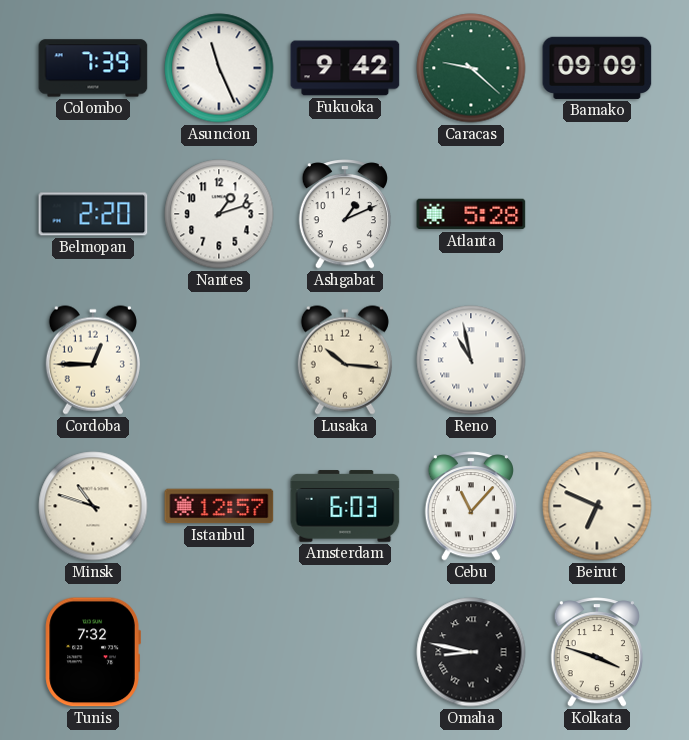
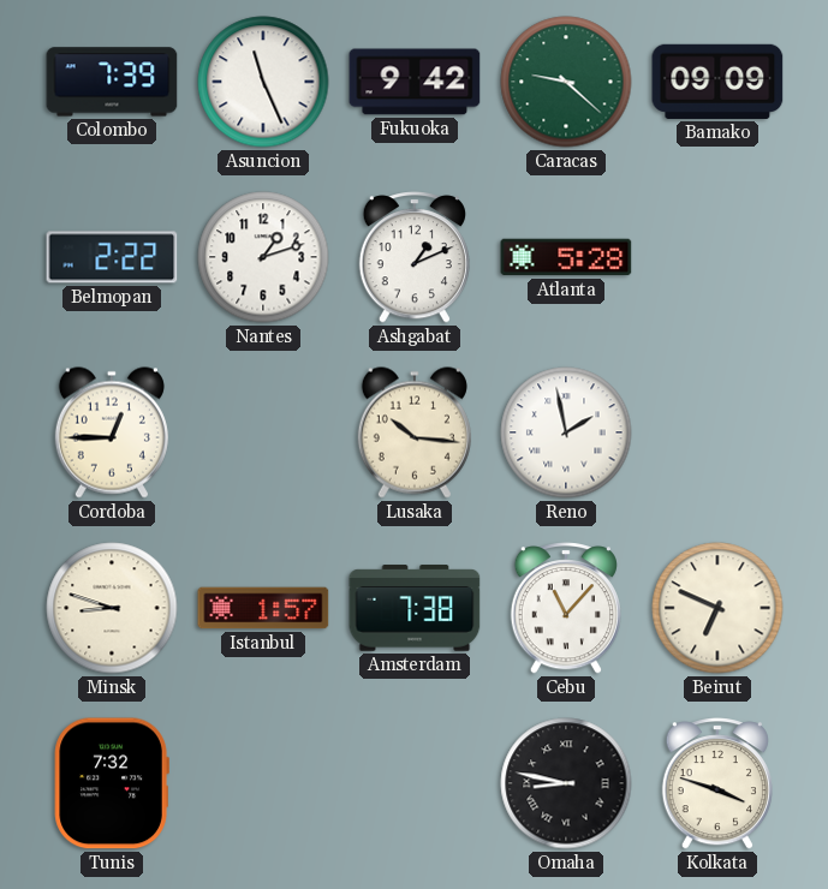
Belmopan: 2:20 -> 2:22 (112, 257)
Reno: 10:58 -> 1:58 (566, 432)
Minsk: 10:48 -> 8:48 (112, 608)
Istanbul: 12:57 -> 1:57 (263, 608)
Amsterdam: 6:03 -> 7:38 (415, 608)
